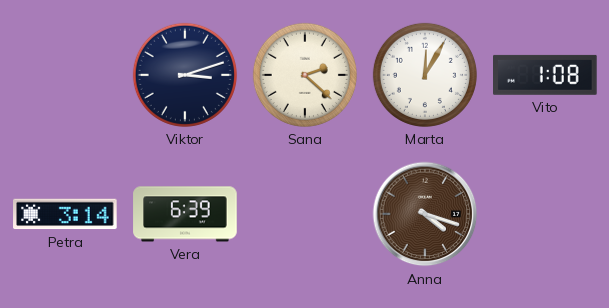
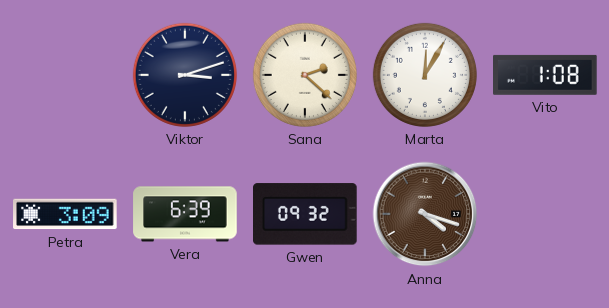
Petra: 3:14 -> 3:09 (65, 214)
Gwen: none -> 09:32 (306, 214)
